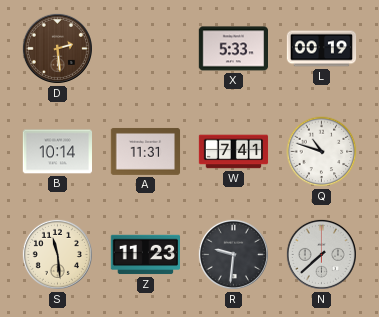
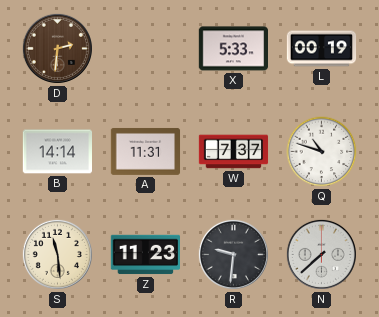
D: 2:29 -> 2:31 (57, 48)
B: 10:14 -> 14:14 (57, 152)
W: 7:41 -> 7:37 (234, 152)
